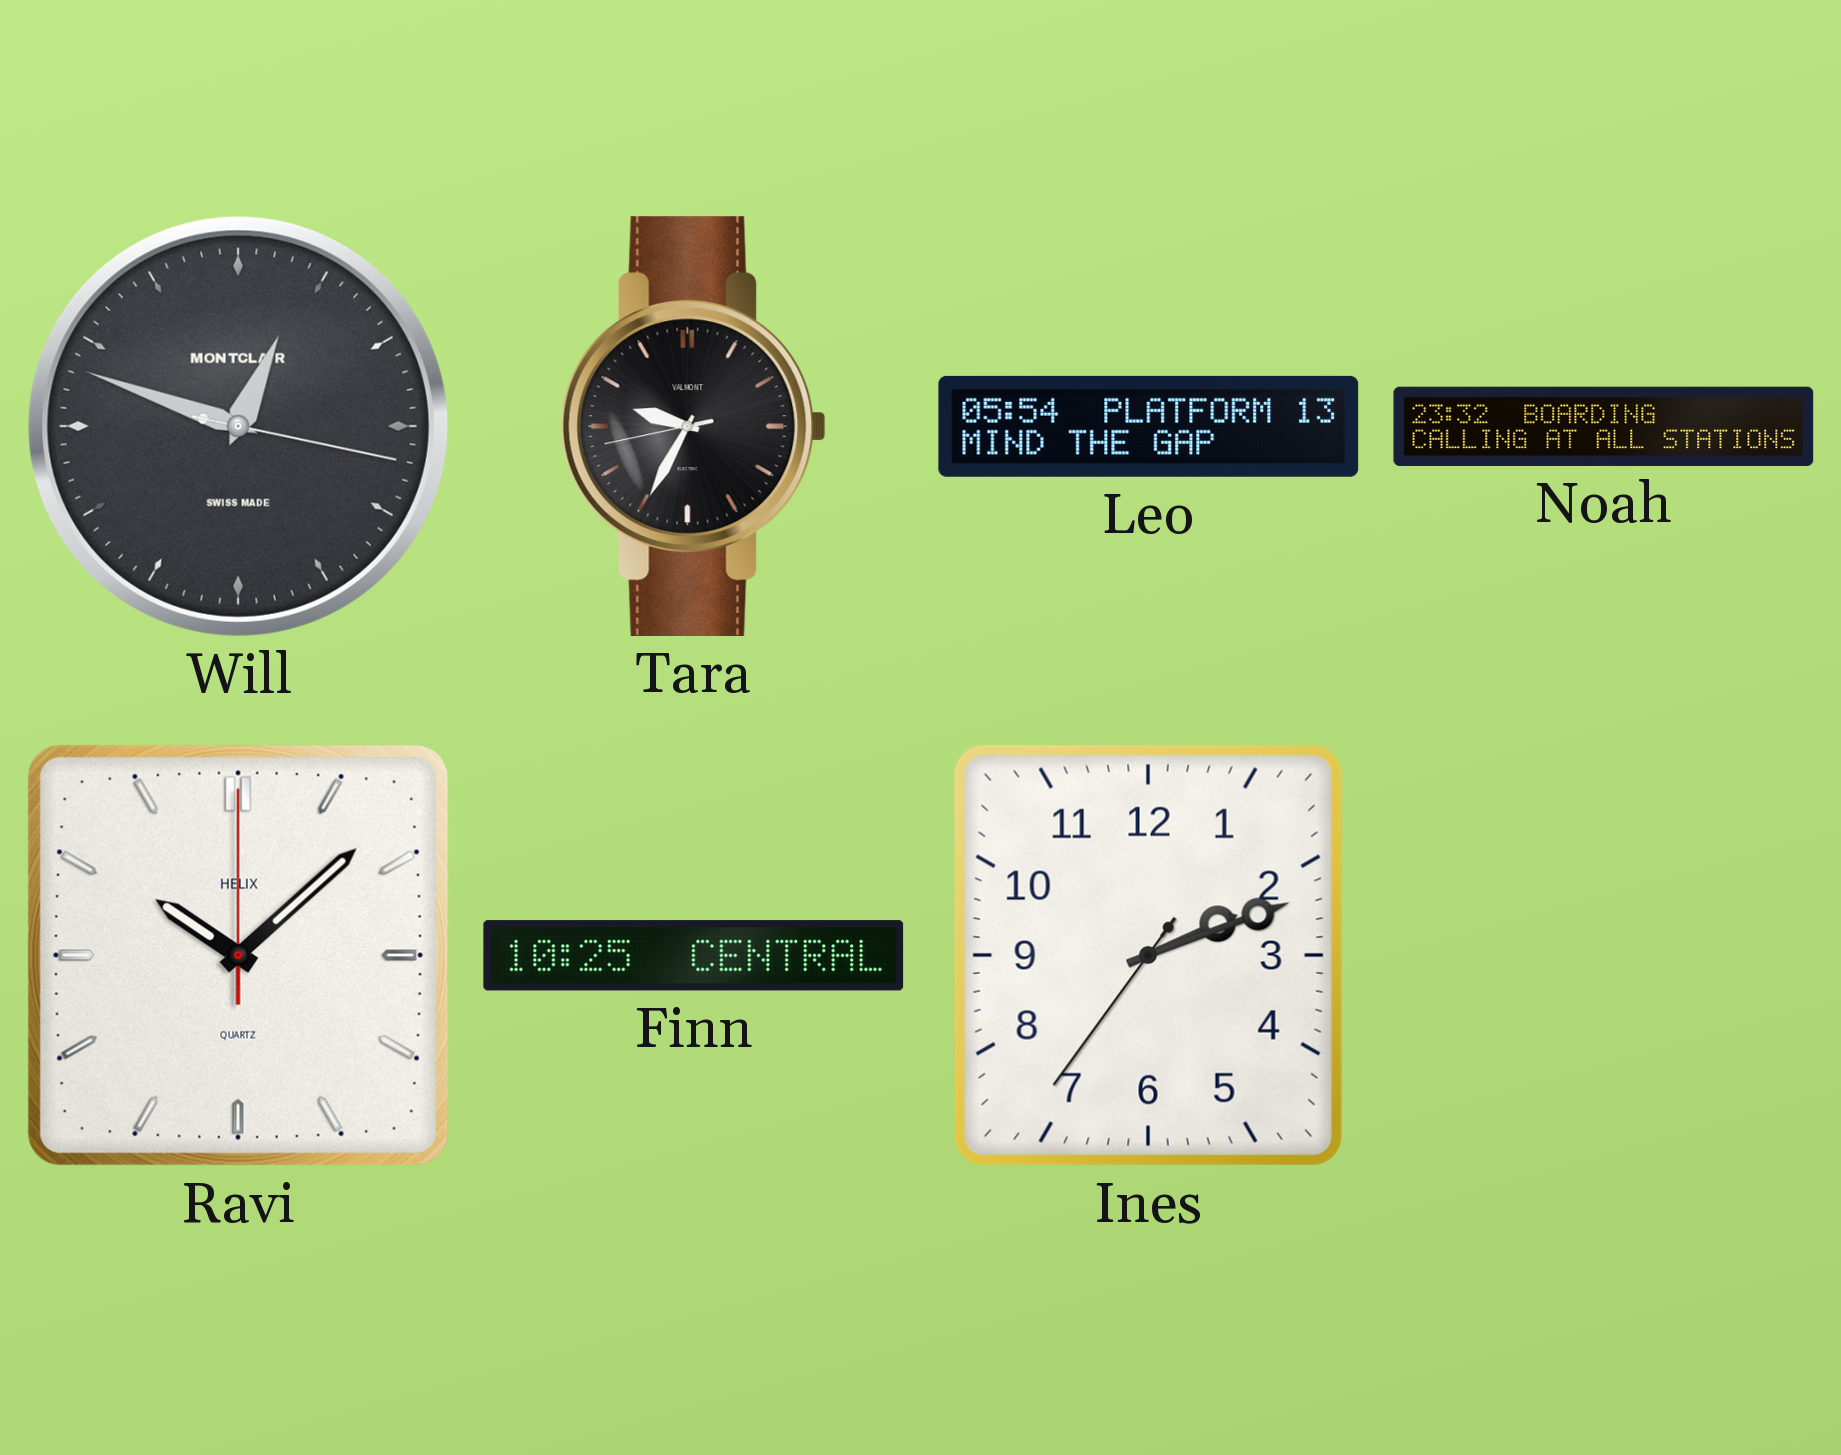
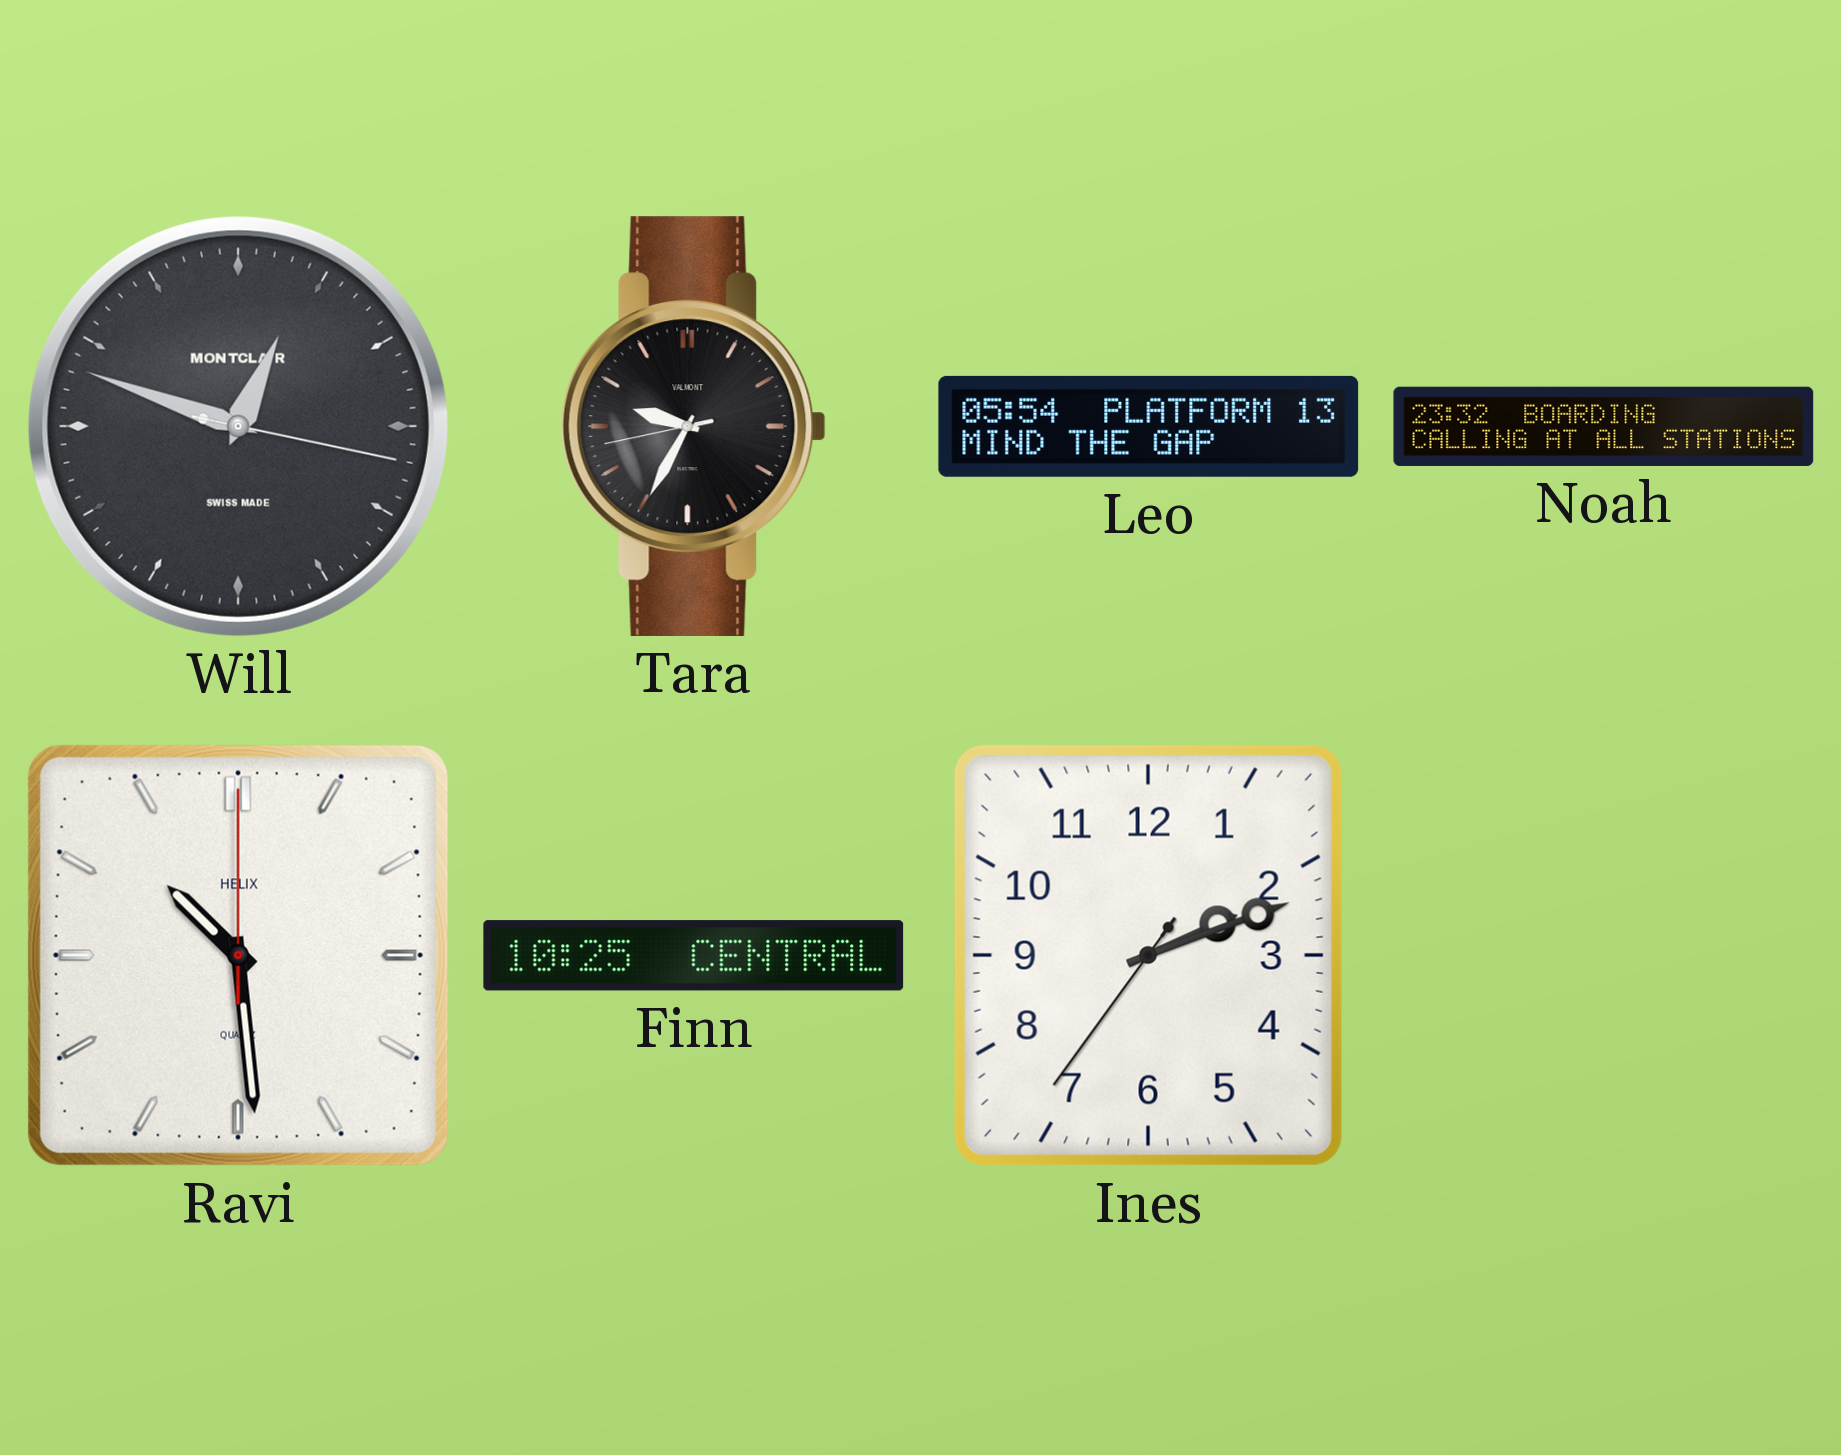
Ravi: 10:08 -> 10:29 (238, 955)
